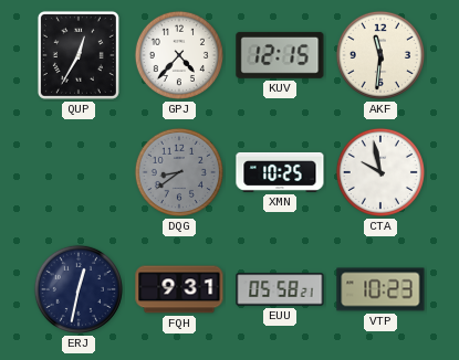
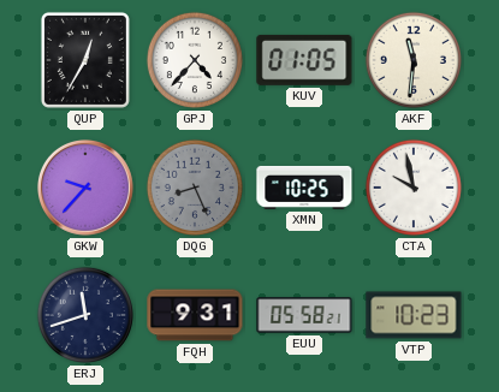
KUV: 12:15 -> 01:05 (304, 60)
GKW: none -> 9:37 (85, 188)
DQG: 8:39 -> 8:26 (195, 188)
ERJ: 12:32 -> 11:42 (85, 315)
